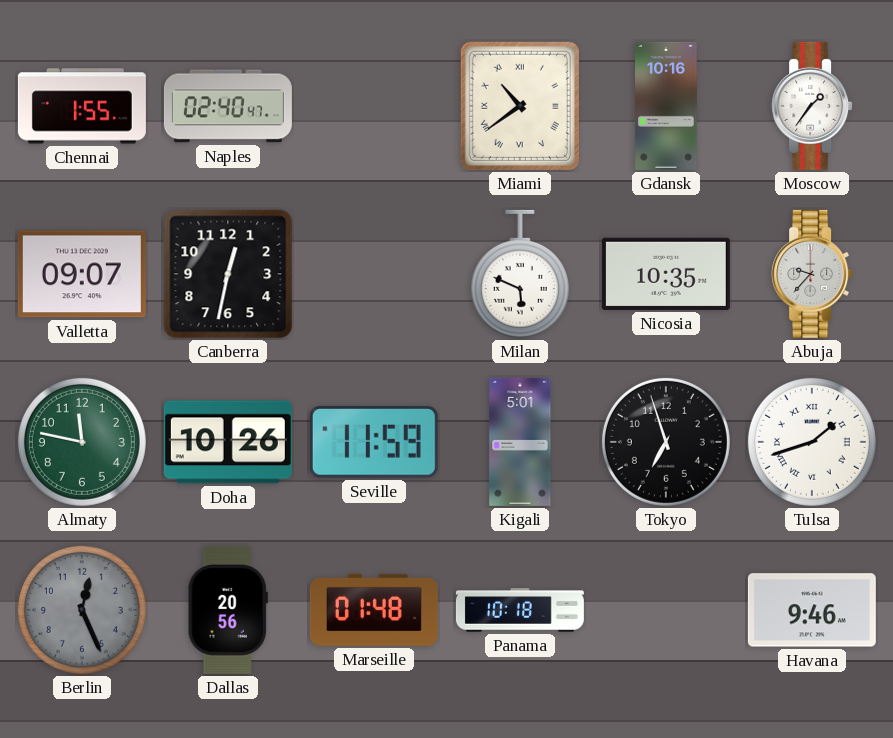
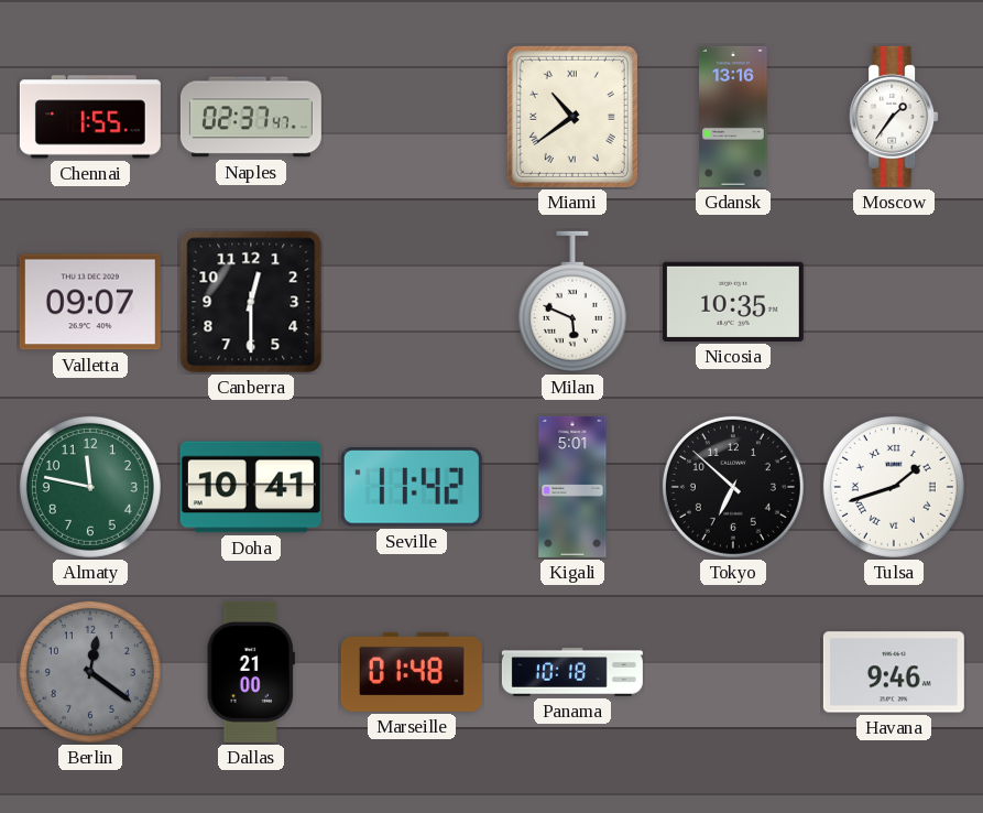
Naples: 02:40 -> 02:37 (251, 117)
Gdansk: 10:16 -> 13:16 (733, 117)
Canberra: 12:32 -> 12:30 (251, 302)
Abuja: 9:37 -> none (812, 274)
Doha: 10:26 -> 10:41 (251, 487)
Seville: 11:59 -> 11:42 (412, 488)
Tokyo: 6:57 -> 6:52 (733, 487)
Berlin: 12:26 -> 12:21 (90, 672)
Dallas: 20:56 -> 21:00 (251, 672)
